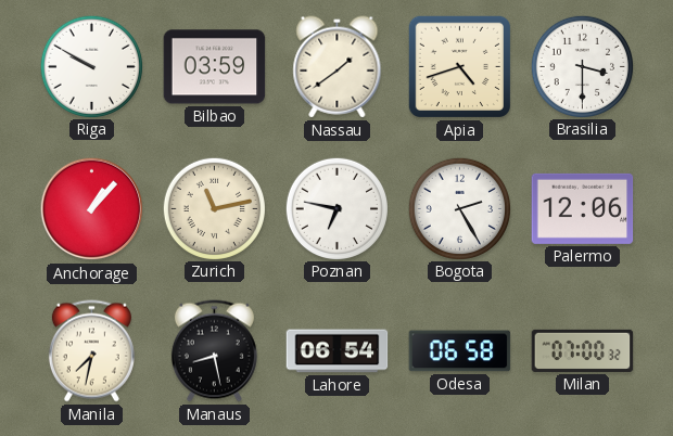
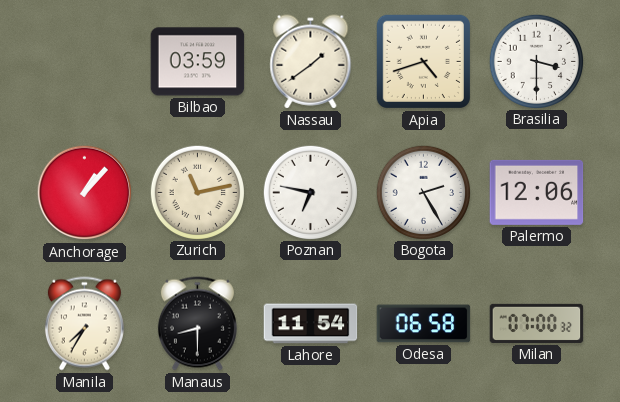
Riga: 9:50 -> none (91, 66)
Manila: 7:32 -> 7:35 (84, 324)
Manaus: 8:28 -> 8:30 (197, 324)
Lahore: 06:54 -> 11:54 (311, 324)
